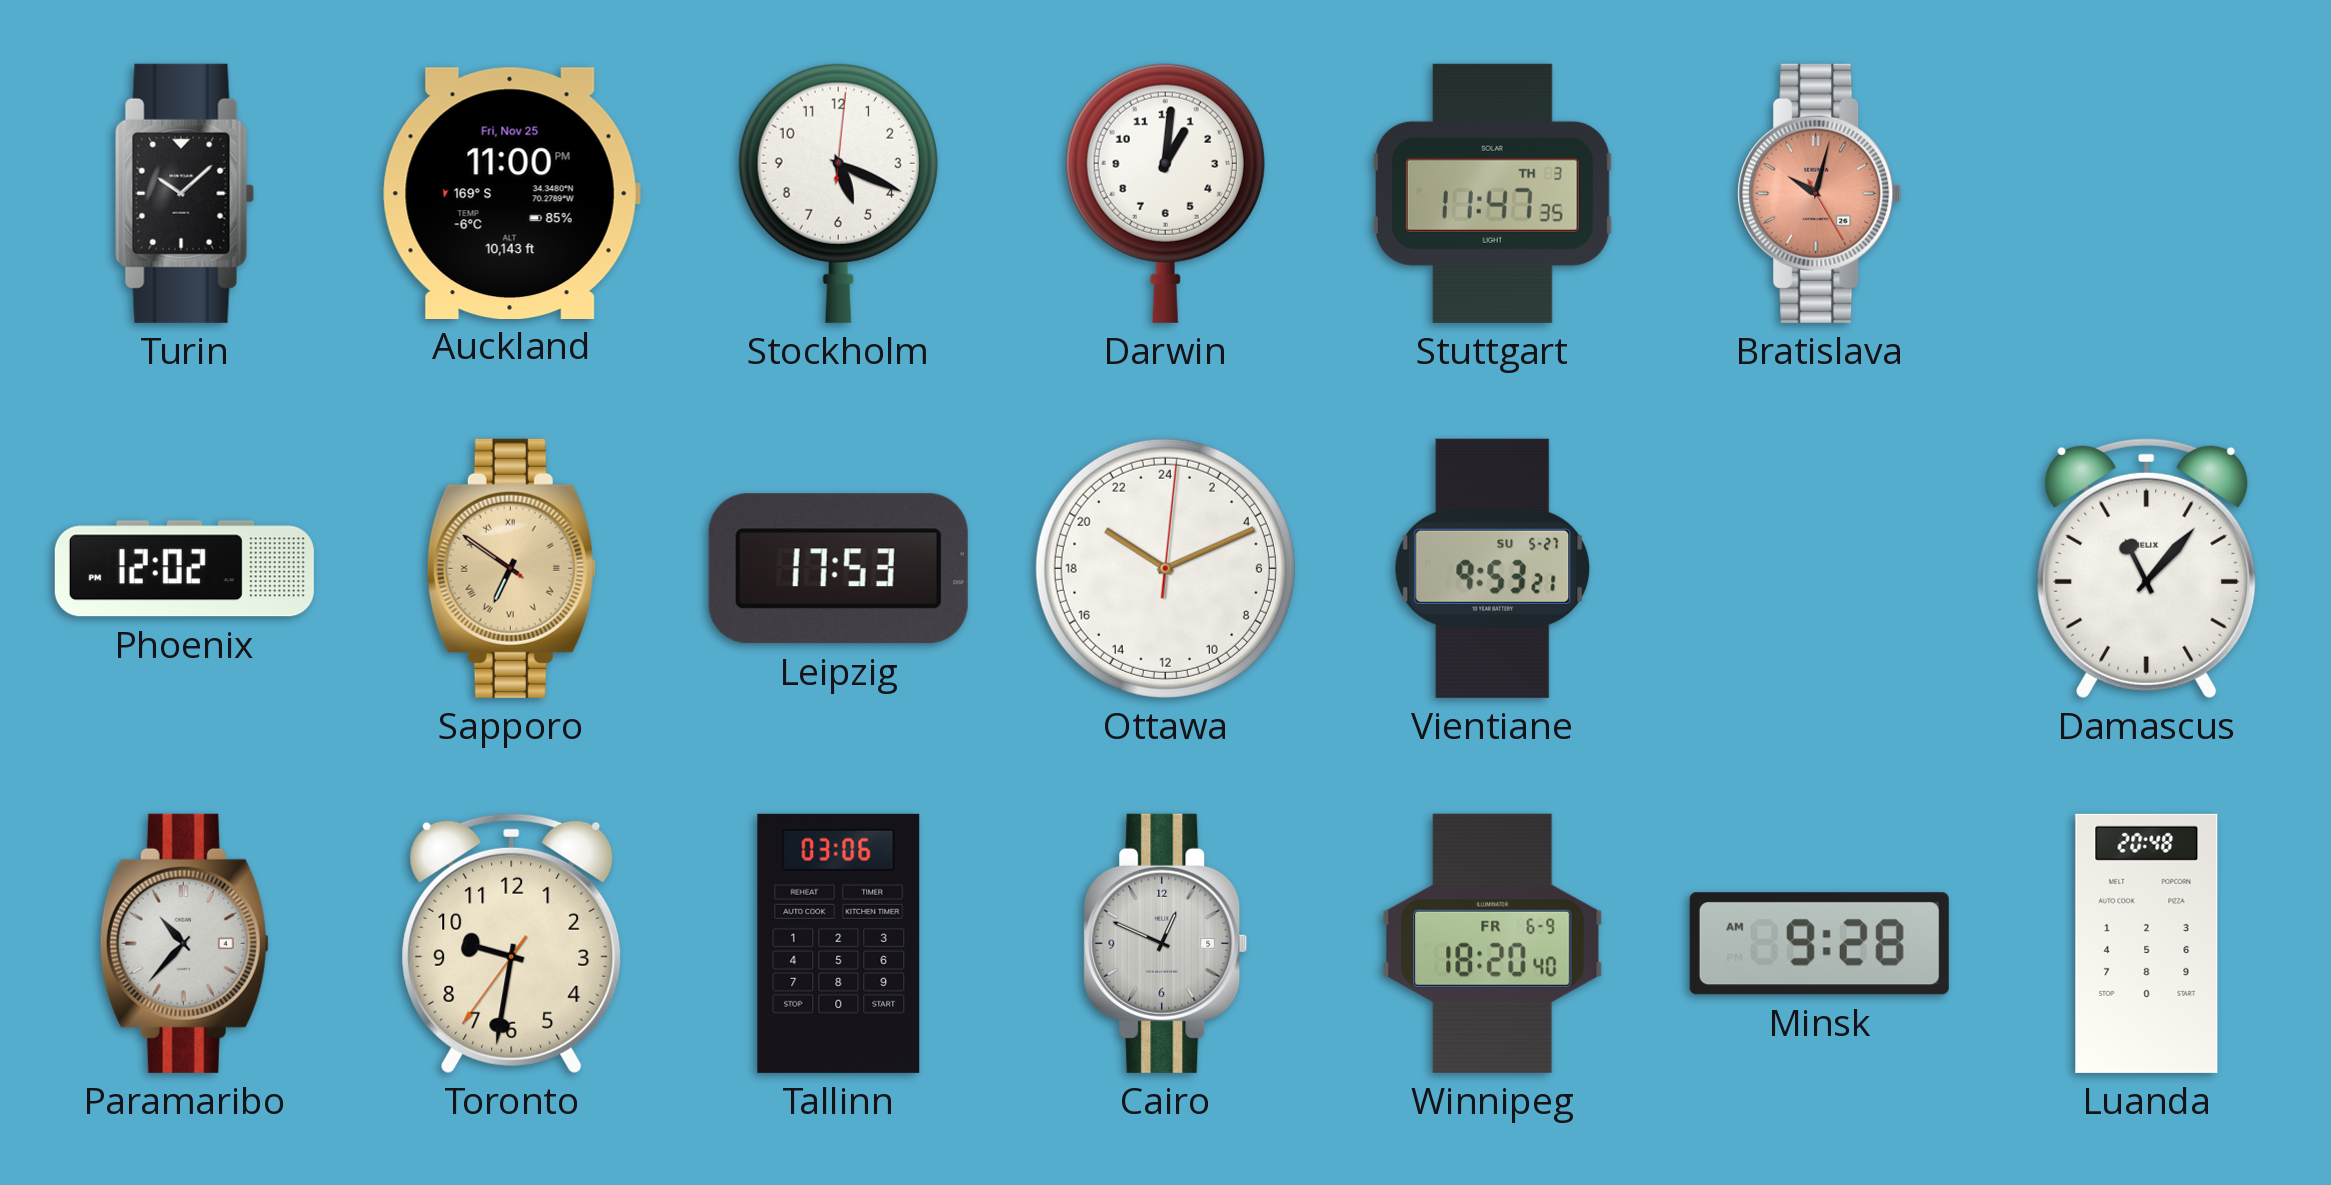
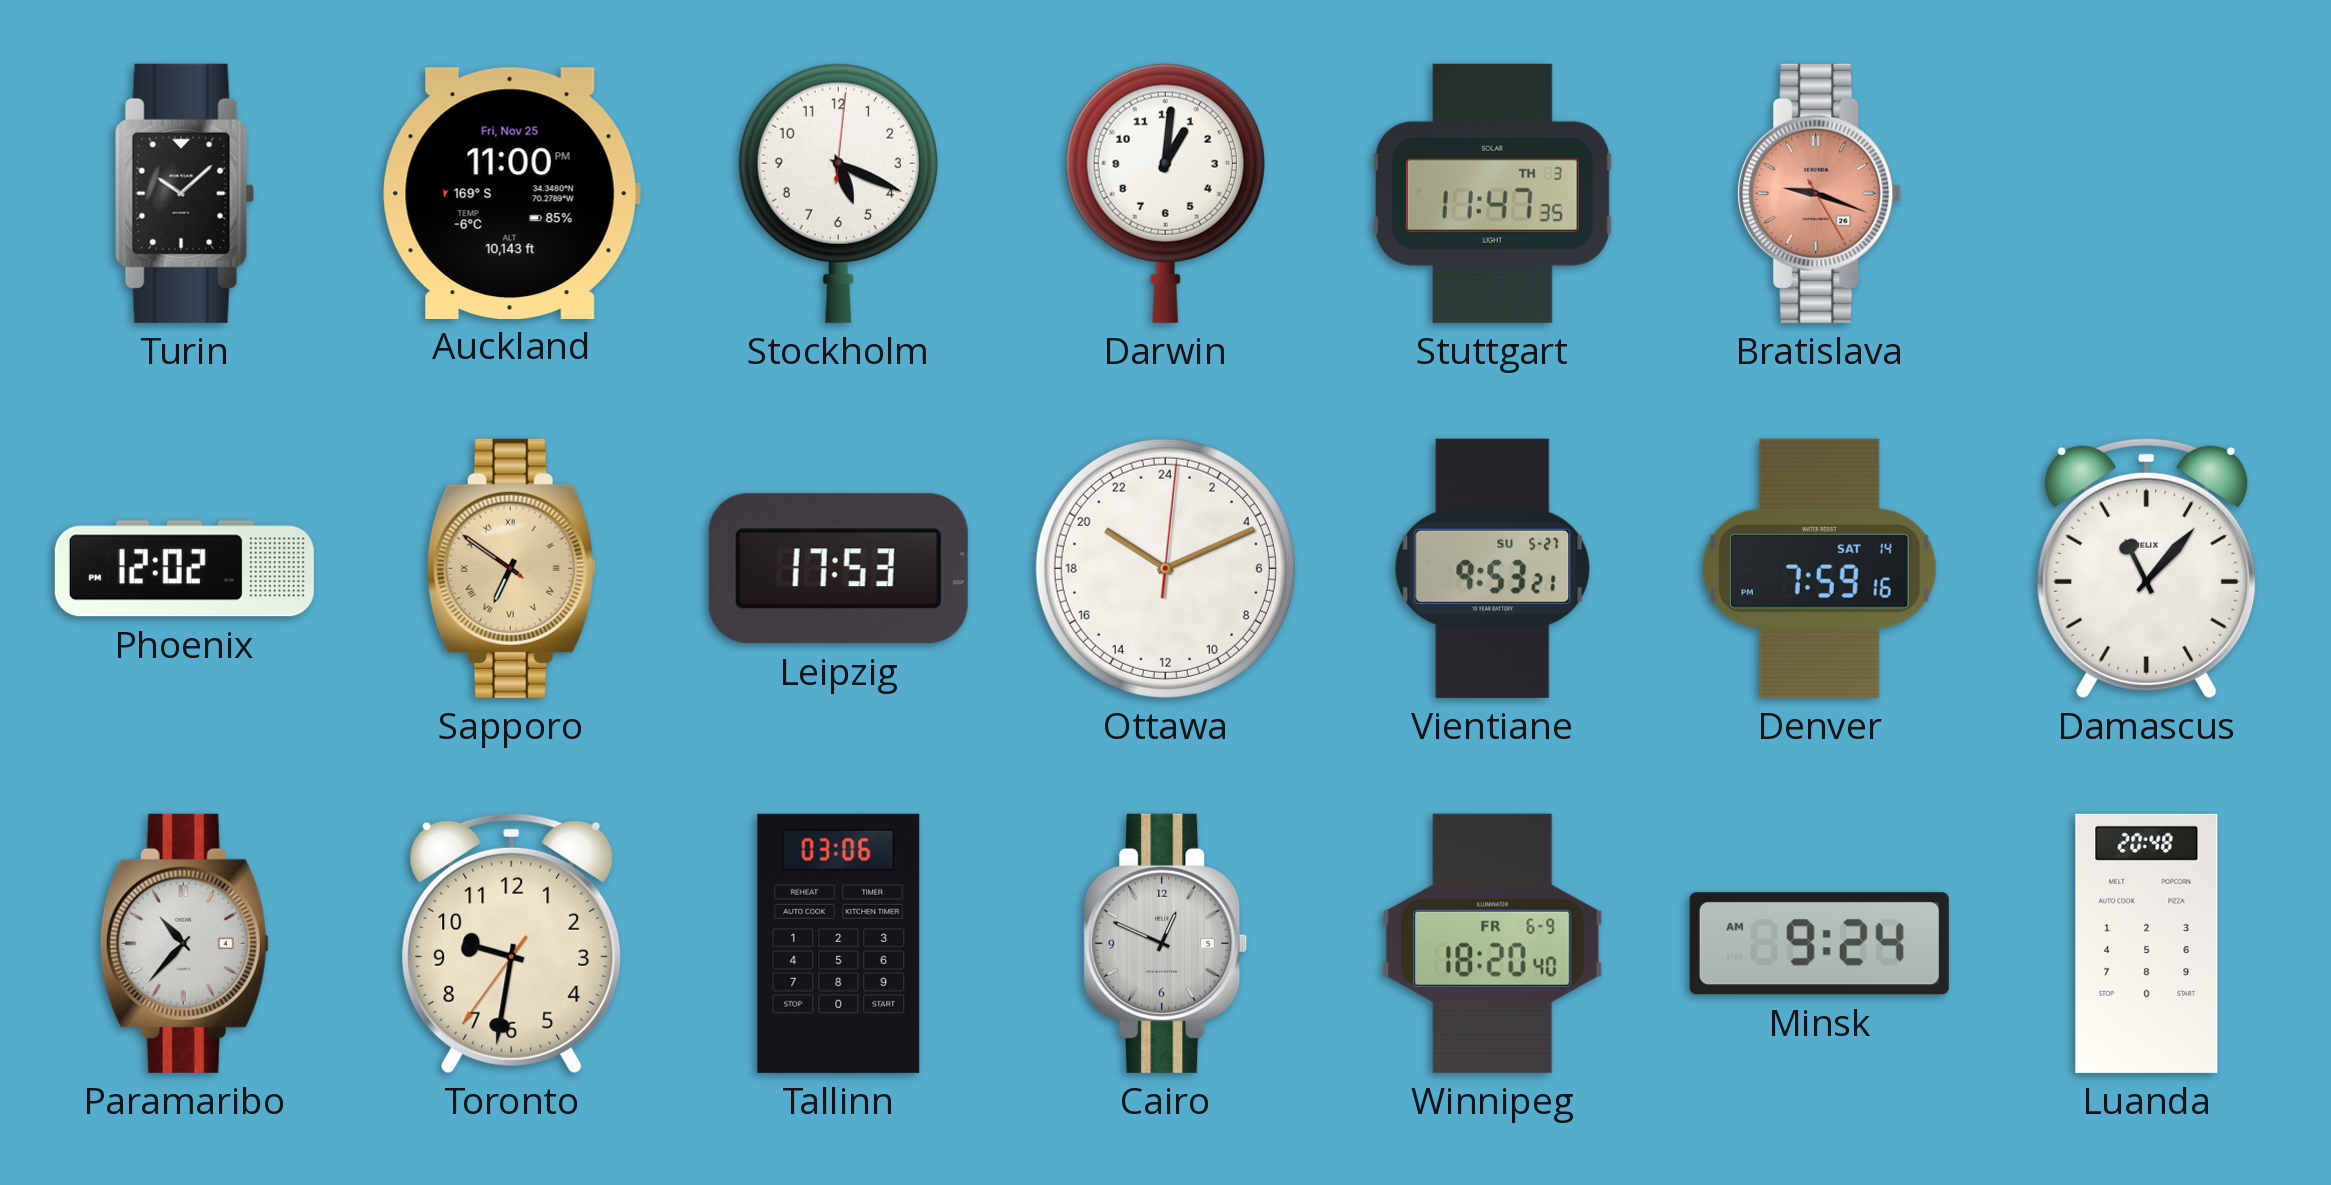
Bratislava: 10:02 -> 9:18 (1820, 193)
Denver: none -> 7:59 (1819, 568)
Minsk: 9:28 -> 9:24 (1819, 944)
